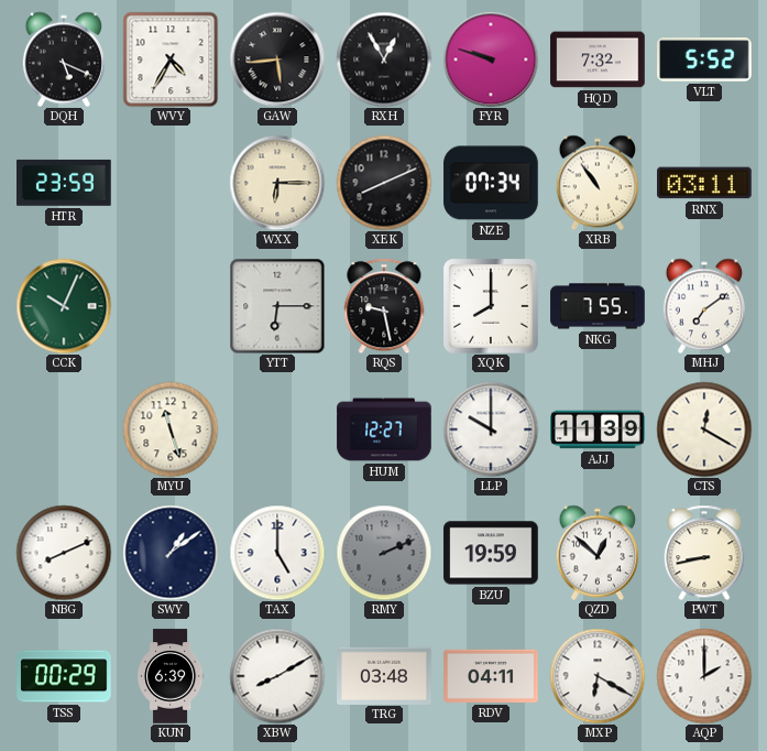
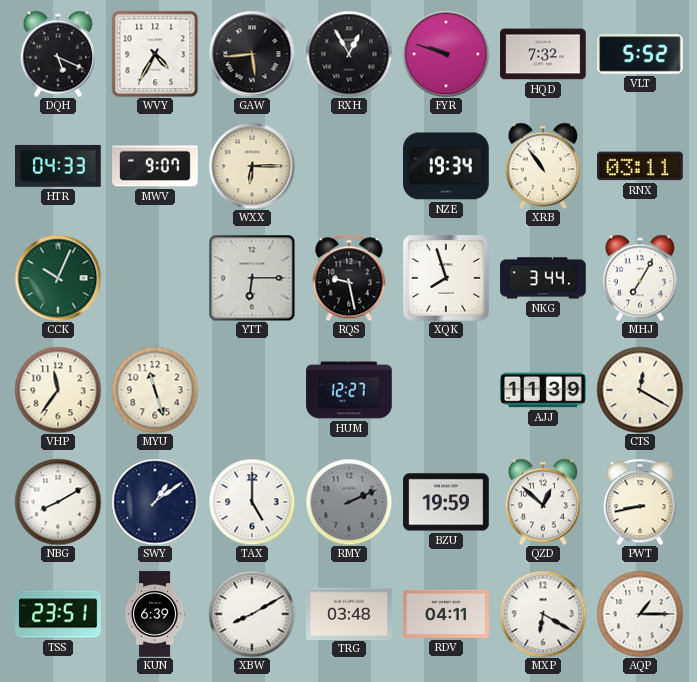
HTR: 23:59 -> 04:33 (59, 166)
MWV: none -> 9:07 (155, 166)
XEK: 8:11 -> none (384, 183)
NZE: 07:34 -> 19:34 (446, 166)
XQK: 8:00 -> 7:57 (447, 279)
NKG: 7:55 -> 3:44 (543, 278)
MHJ: 7:09 -> 7:05 (640, 278)
VHP: none -> 11:36 (58, 390)
LLP: 10:00 -> none (491, 429)
NBG: 8:11 -> 8:10 (58, 502)
TSS: 00:29 -> 23:51 (58, 614)
AQP: 2:00 -> 1:15 (640, 614)
